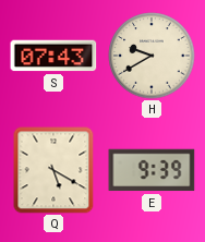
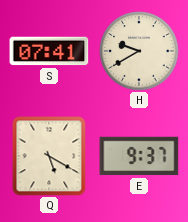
S: 07:43 -> 07:41 (49, 51)
E: 9:39 -> 9:37 (139, 156)
